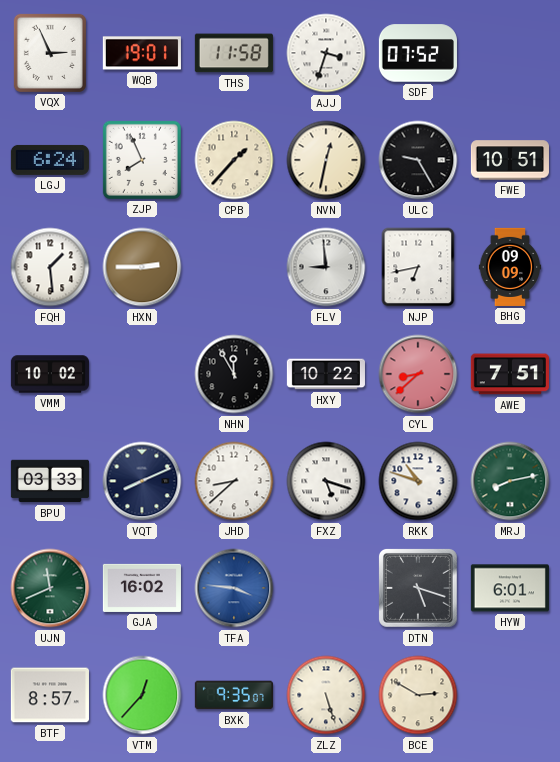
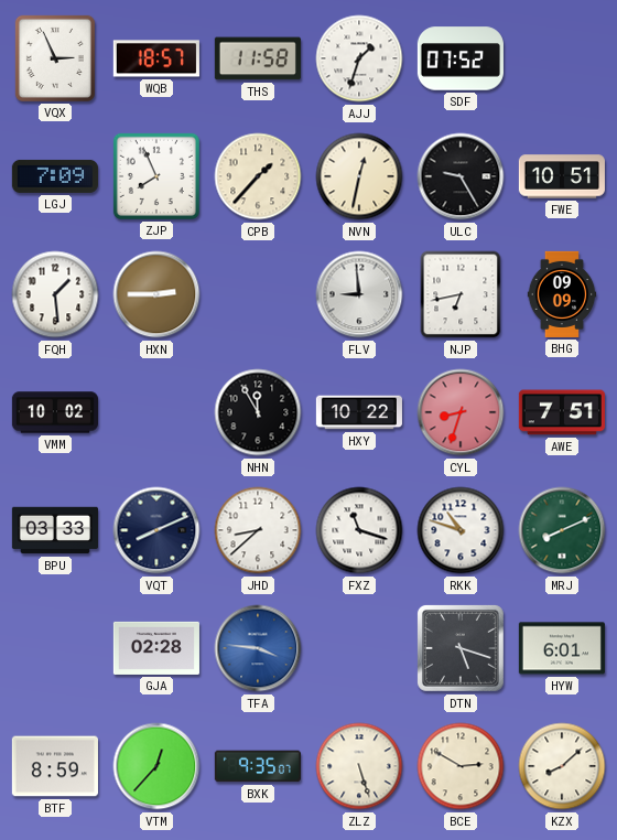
WQB: 19:01 -> 18:57 (156, 58)
AJJ: 3:33 -> 1:33 (359, 58)
LGJ: 6:24 -> 7:09 (55, 176)
CYL: 8:38 -> 8:33 (461, 412)
FXZ: 5:18 -> 11:18 (359, 530)
MRJ: 8:13 -> 8:11 (562, 530)
UJN: 11:41 -> none (50, 588)
GJA: 16:02 -> 02:28 (156, 648)
BTF: 8:57 -> 8:59 (55, 766)
KZX: none -> 8:08 (562, 766)
